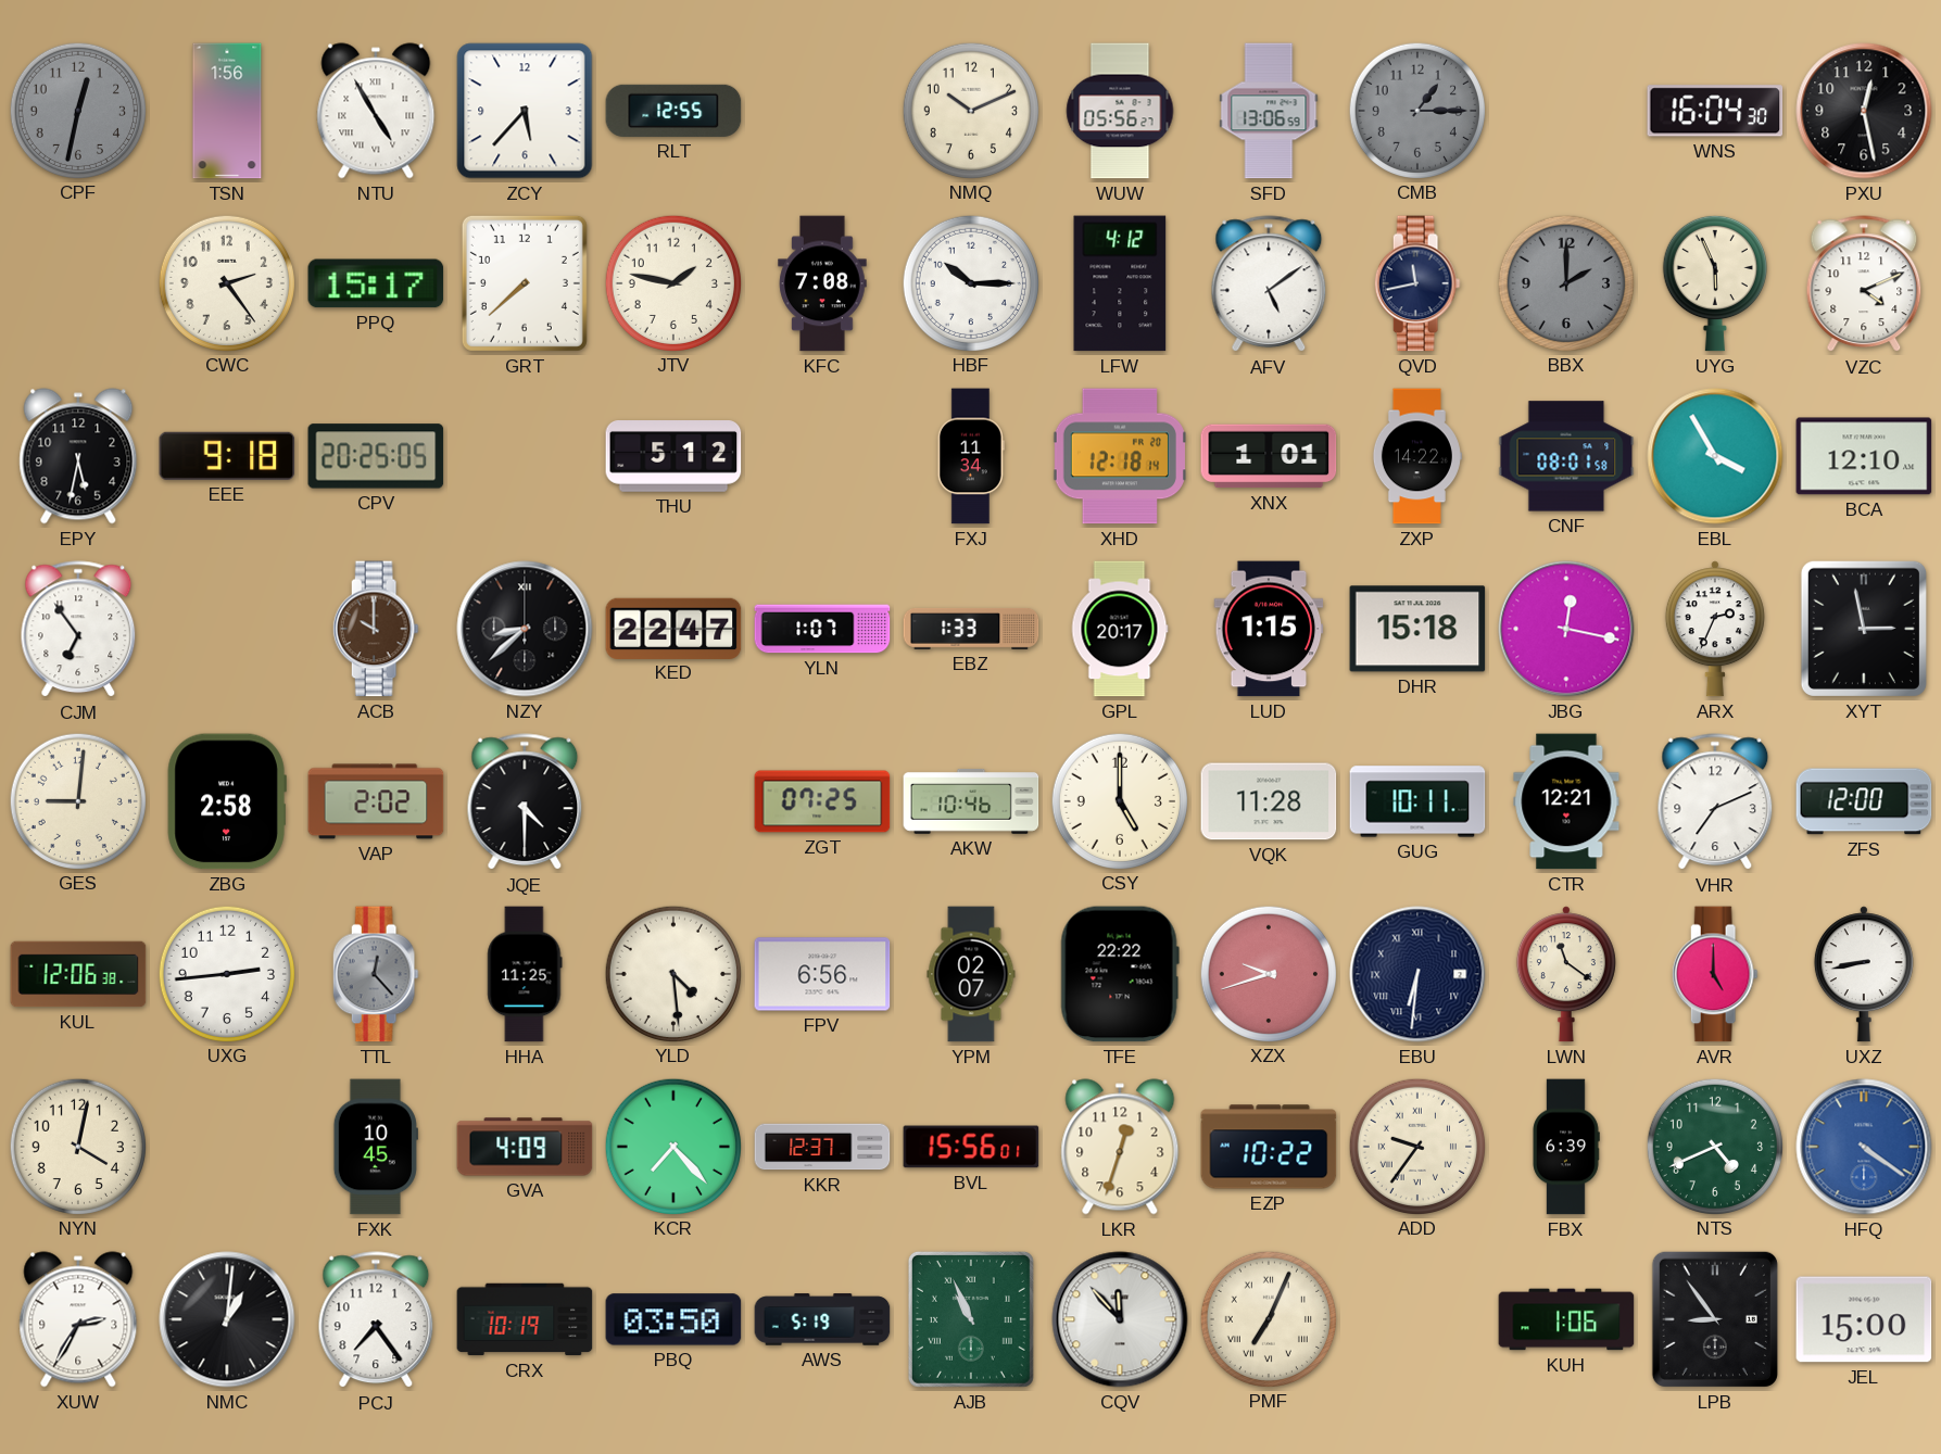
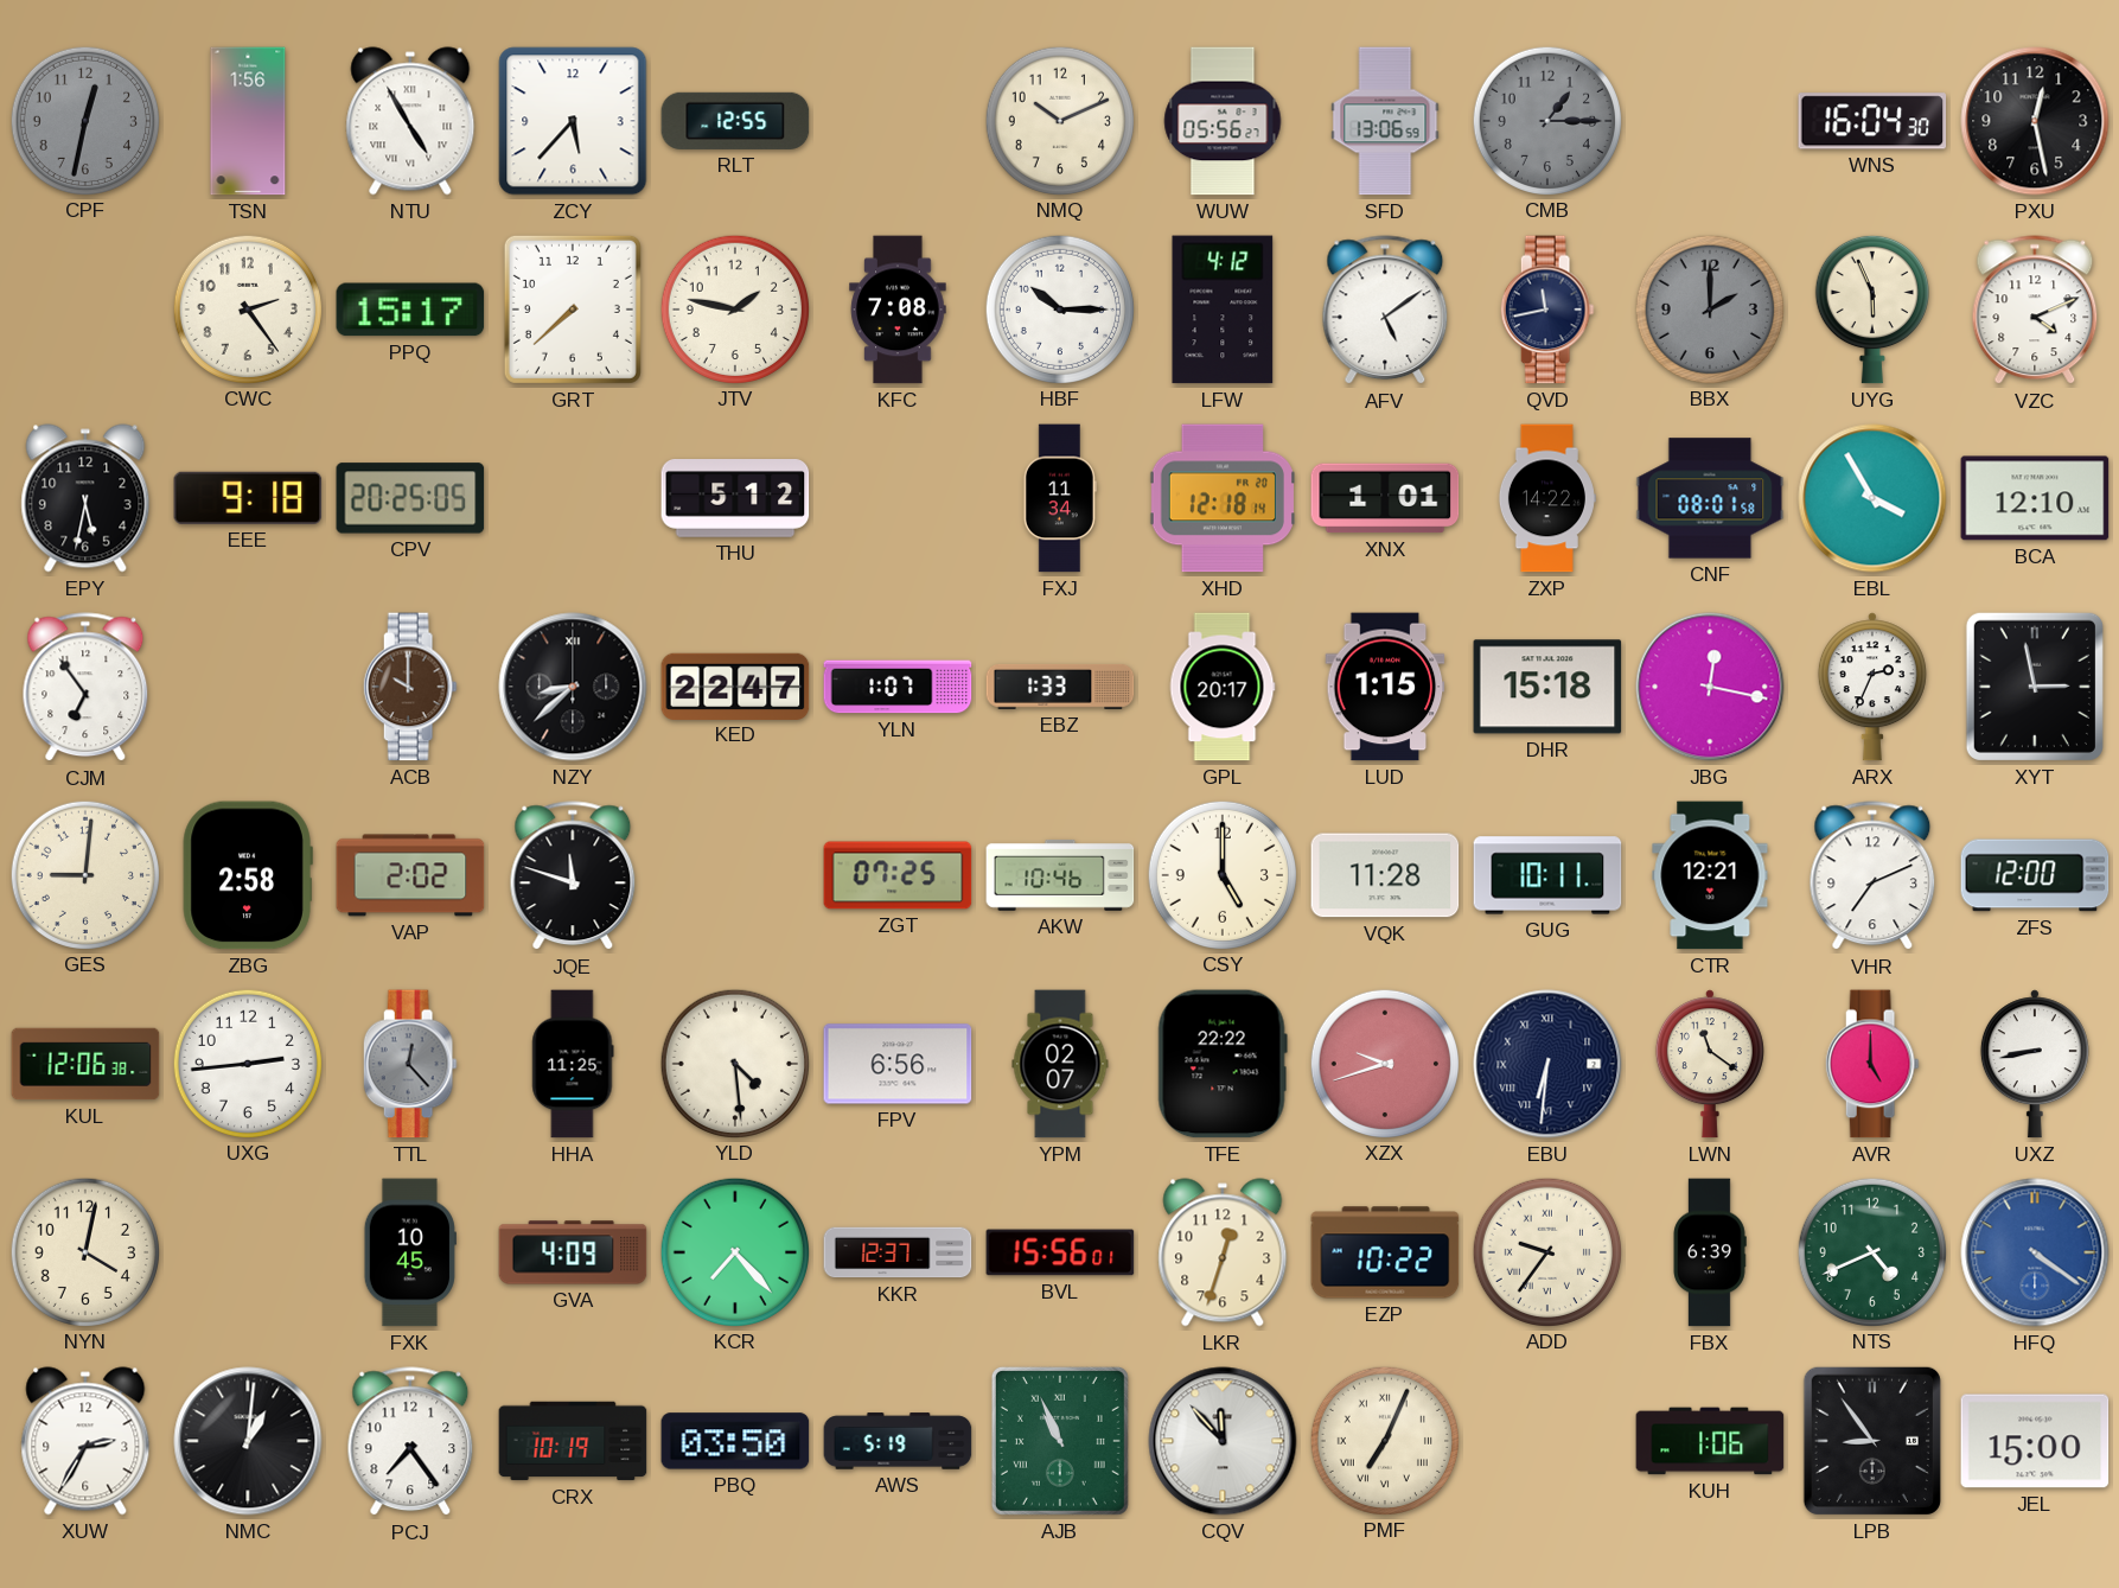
JQE: 4:30 -> 11:48 (573, 876)
